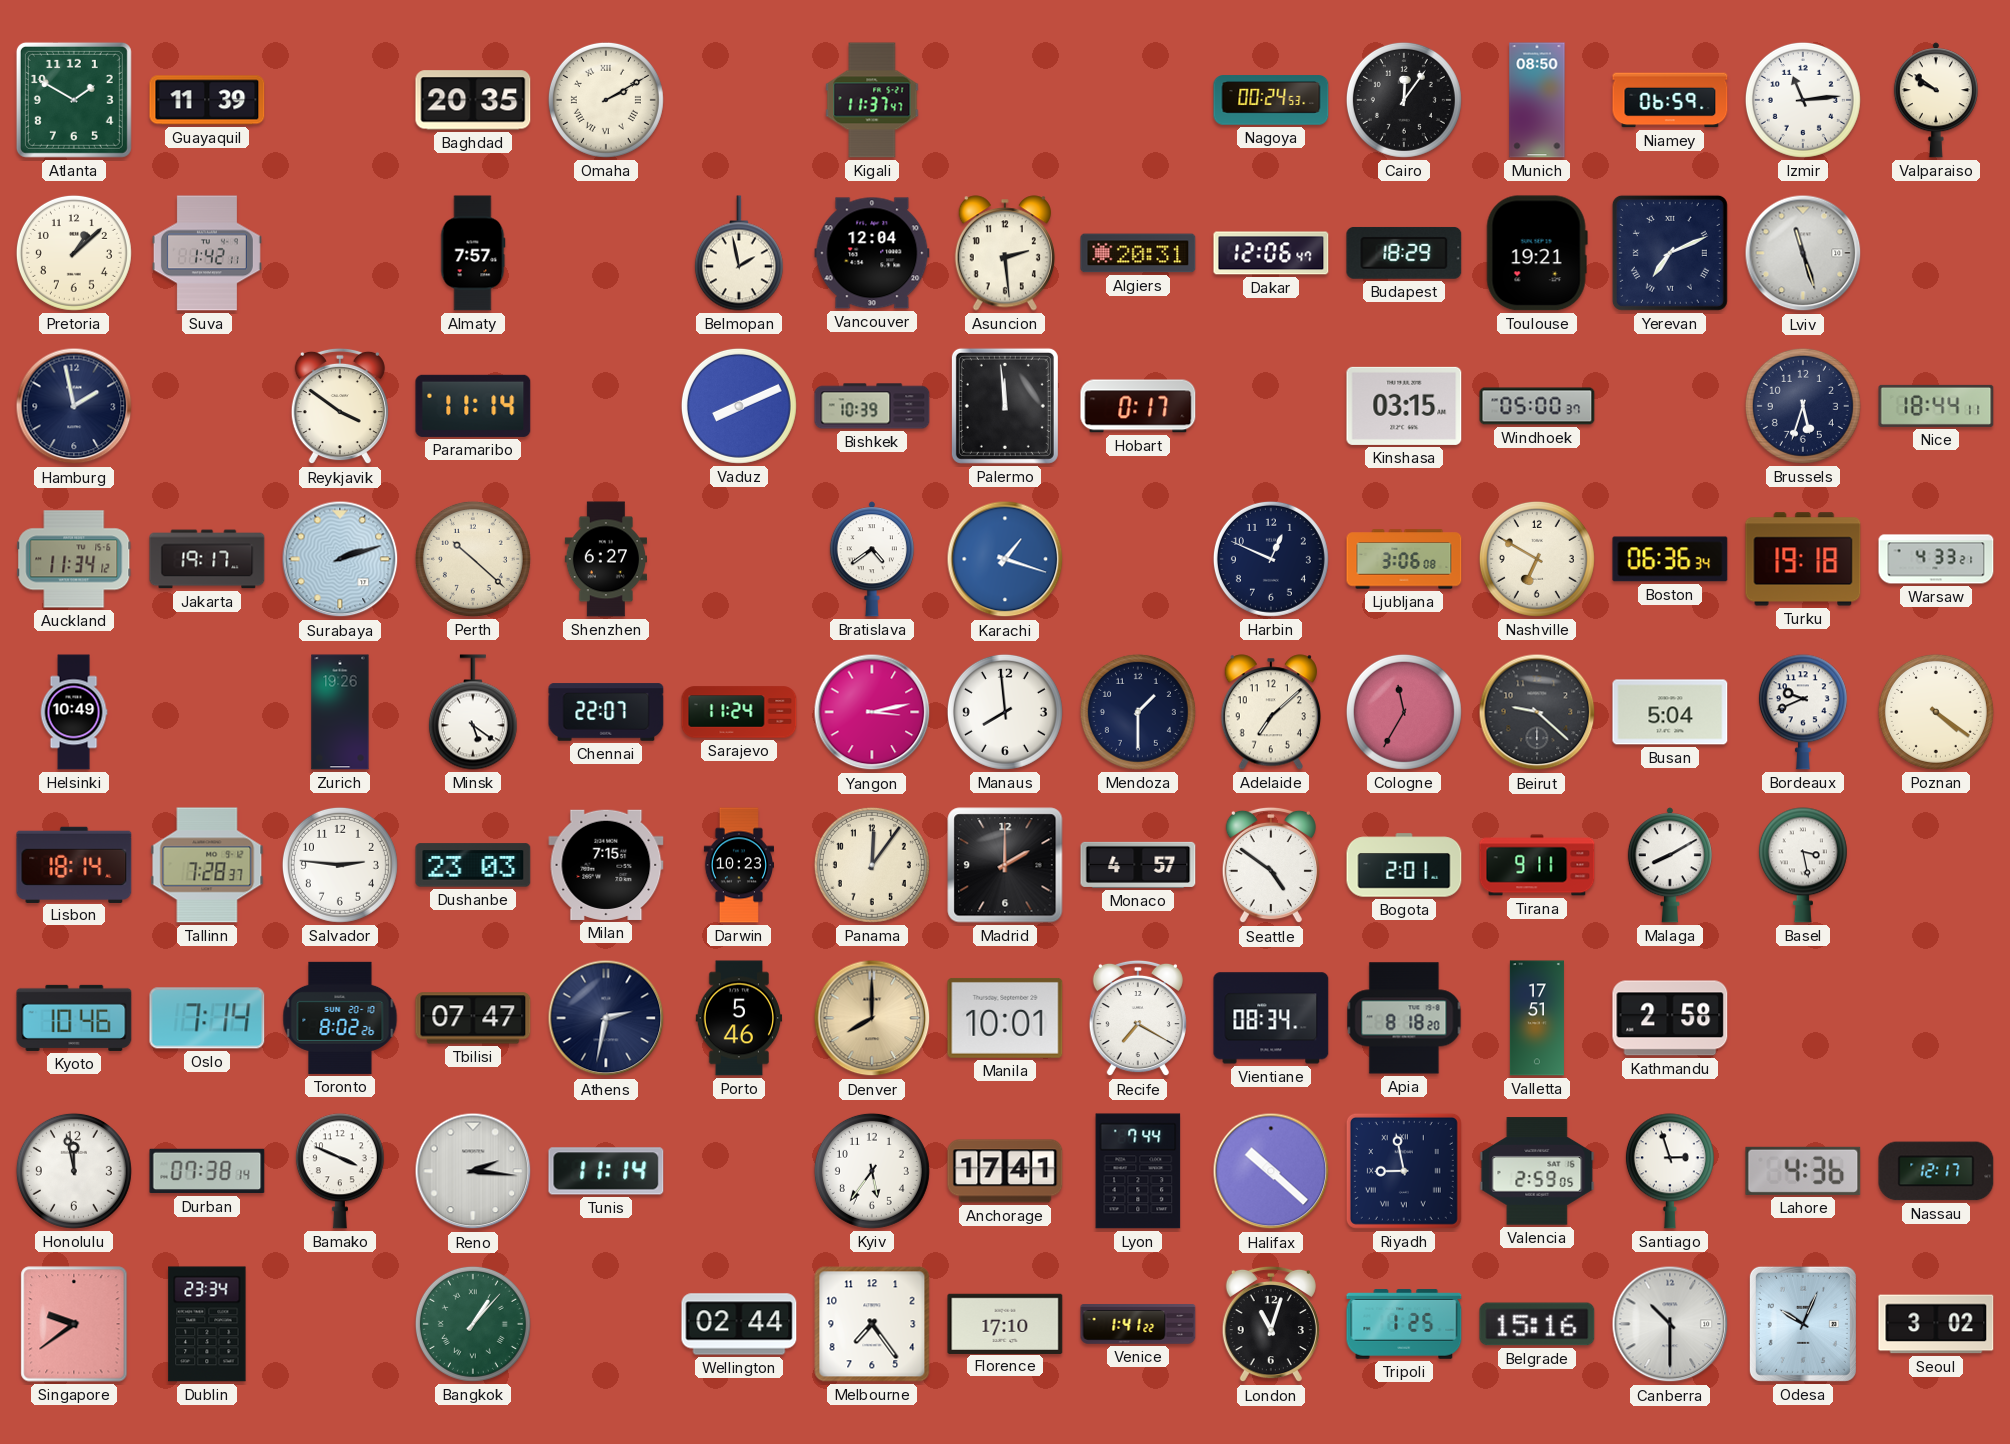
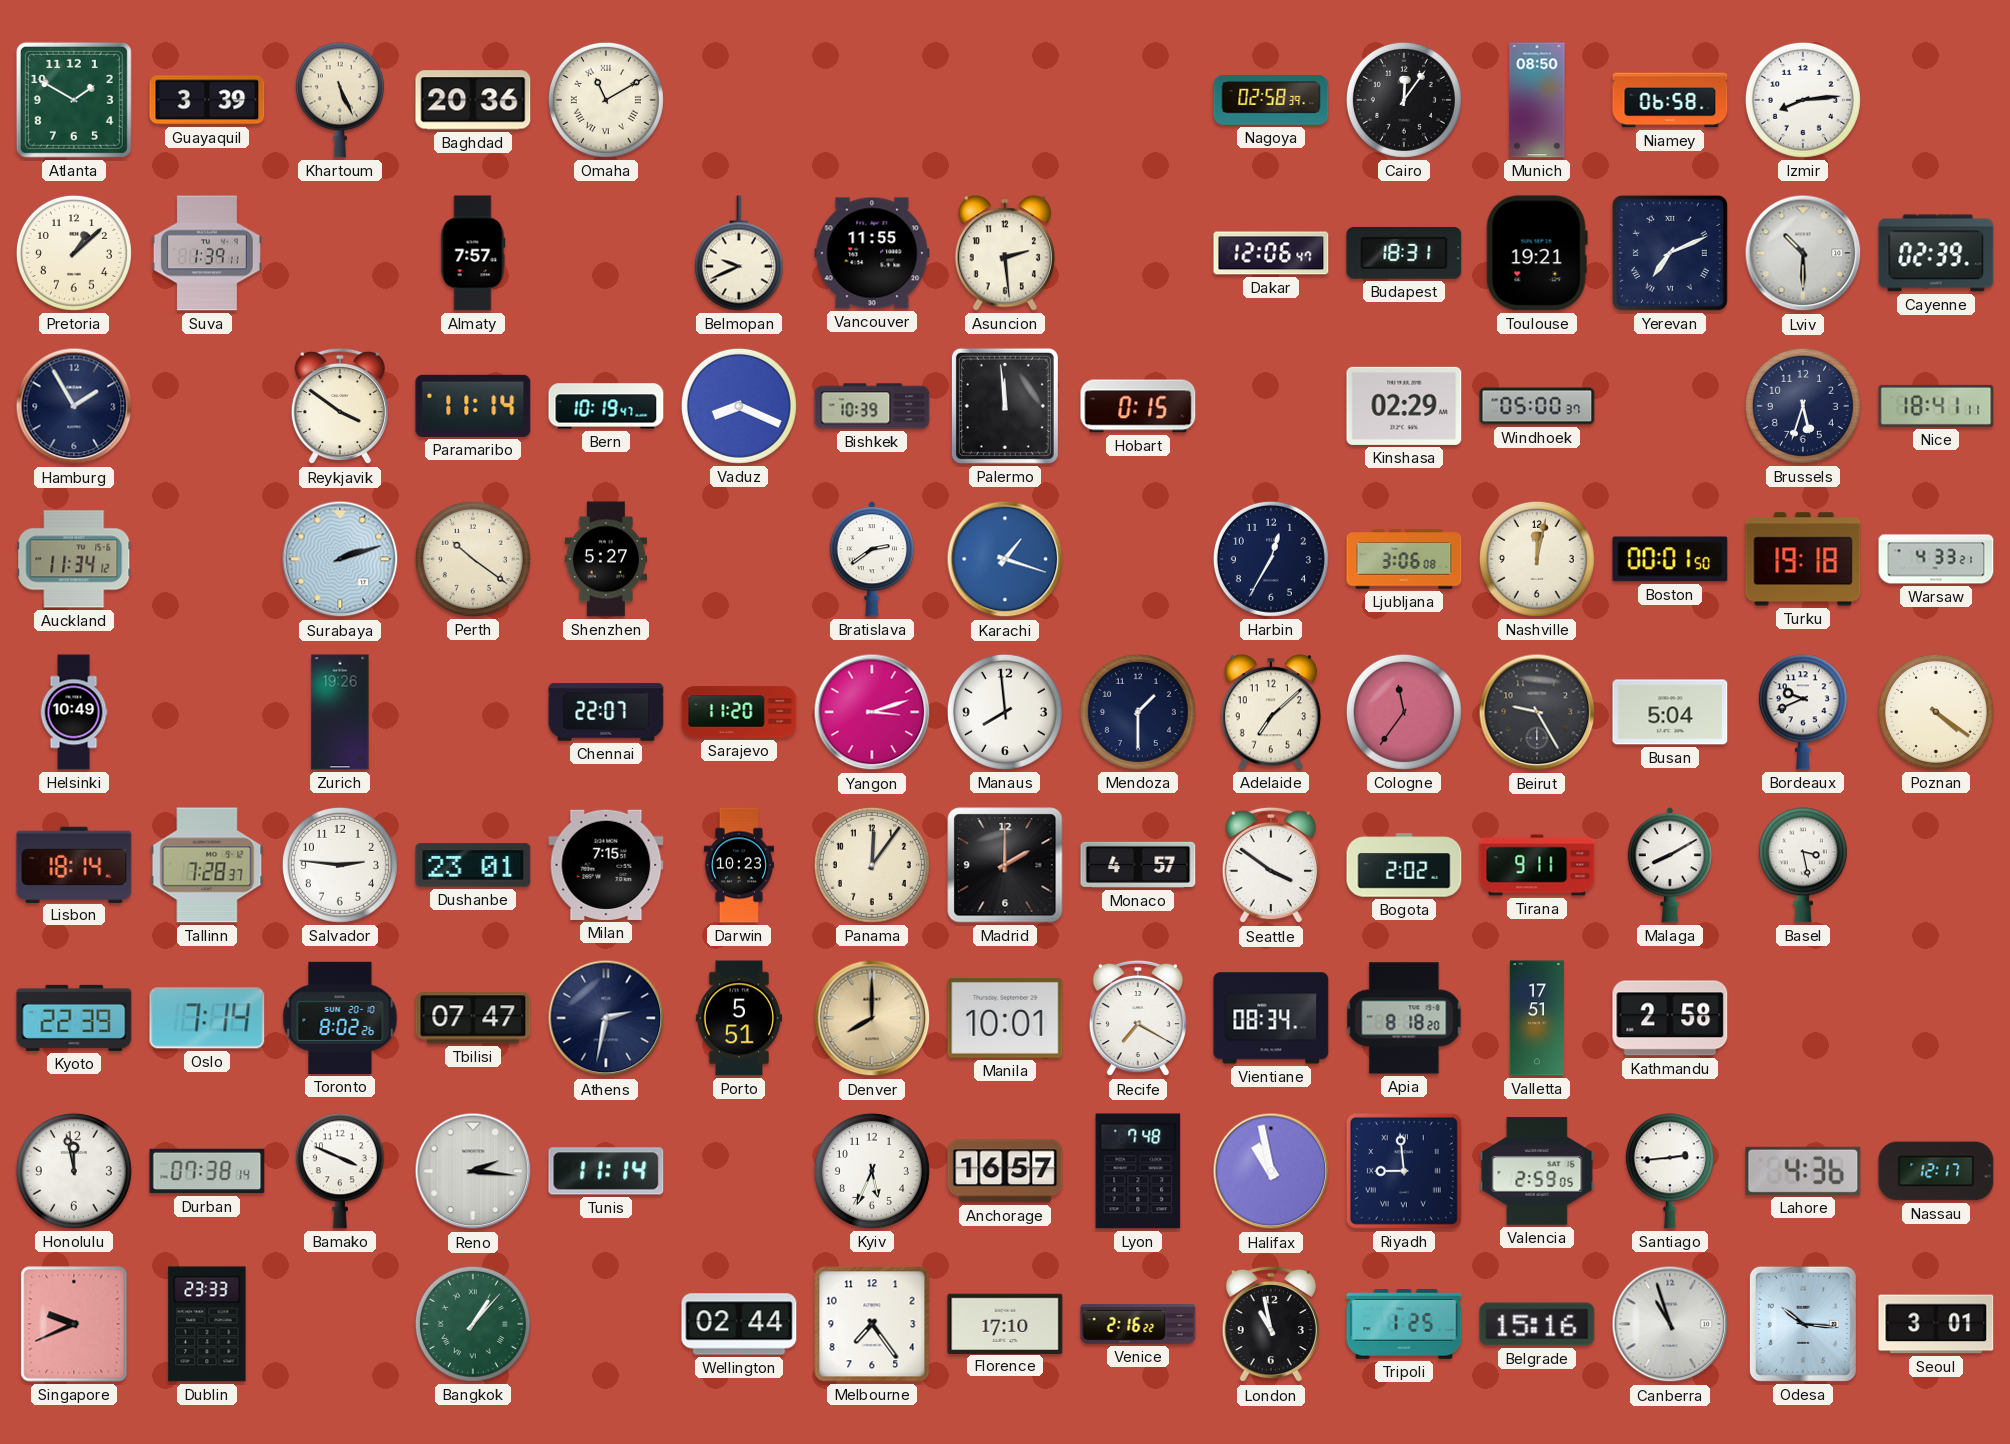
Guayaquil: 11:39 -> 3:39 (207, 100)
Khartoum: none -> 5:26 (340, 100)
Baghdad: 20:35 -> 20:36 (473, 100)
Omaha: 2:10 -> 11:10 (606, 100)
Kigali: 11:37 -> none (872, 100)
Nagoya: 00:24 -> 02:58 (1271, 100)
Niamey: 06:59 -> 06:58 (1670, 100)
Izmir: 11:14 -> 8:14 (1803, 100)
Valparaiso: 9:51 -> none (1936, 100)
Suva: 1:42 -> 1:39 (207, 253)
Belmopan: 1:58 -> 9:41 (739, 253)
Vancouver: 12:04 -> 11:55 (872, 253)
Algiers: 20:31 -> none (1138, 253)
Budapest: 18:29 -> 18:31 (1404, 253)
Lviv: 11:27 -> 10:30 (1803, 253)
Cayenne: none -> 02:39 (1936, 253)
Hamburg: 1:58 -> 1:55 (74, 406)
Bern: none -> 10:19 (606, 406)
Vaduz: 8:11 -> 8:19 (739, 406)
Hobart: 0:17 -> 0:15 (1138, 406)
Kinshasa: 03:15 -> 02:29 (1404, 406)
Nice: 18:44 -> 18:41 (1936, 406)
Jakarta: 19:17 -> none (207, 559)
Perth: 10:22 -> 10:21 (473, 559)
Shenzhen: 6:27 -> 5:27 (605, 559)
Bratislava: 4:39 -> 2:39 (872, 559)
Harbin: 12:49 -> 12:35 (1271, 559)
Nashville: 6:50 -> 12:02 (1537, 559)
Boston: 06:36 -> 00:01 (1670, 559)
Minsk: 5:21 -> none (473, 712)
Sarajevo: 11:24 -> 11:20 (739, 712)
Yangon: 3:13 -> 3:12 (872, 712)
Cologne: 11:35 -> 11:36 (1404, 712)
Beirut: 9:22 -> 9:25 (1537, 712)
Dushanbe: 23:03 -> 23:01 (473, 865)
Seattle: 4:51 -> 3:51 (1271, 865)
Bogota: 2:01 -> 2:02 (1404, 865)
Kyoto: 10:46 -> 22:39 (74, 1018)
Porto: 5:46 -> 5:51 (739, 1018)
Kyiv: 5:36 -> 5:34 (872, 1171)
Anchorage: 17:41 -> 16:57 (1005, 1171)
Lyon: 7:44 -> 7:48 (1138, 1171)
Halifax: 10:22 -> 10:58 (1271, 1171)
Riyadh: 8:58 -> 8:59 (1404, 1171)
Santiago: 2:57 -> 2:44 (1670, 1171)
Singapore: 9:39 -> 9:41 (74, 1324)
Dublin: 23:34 -> 23:33 (207, 1324)
Venice: 1:41 -> 2:16 (1138, 1325)
London: 11:03 -> 10:58 (1271, 1324)
Canberra: 10:30 -> 10:57 (1670, 1324)
Odesa: 10:04 -> 10:16 (1803, 1324)
Seoul: 3:02 -> 3:01 (1936, 1324)
